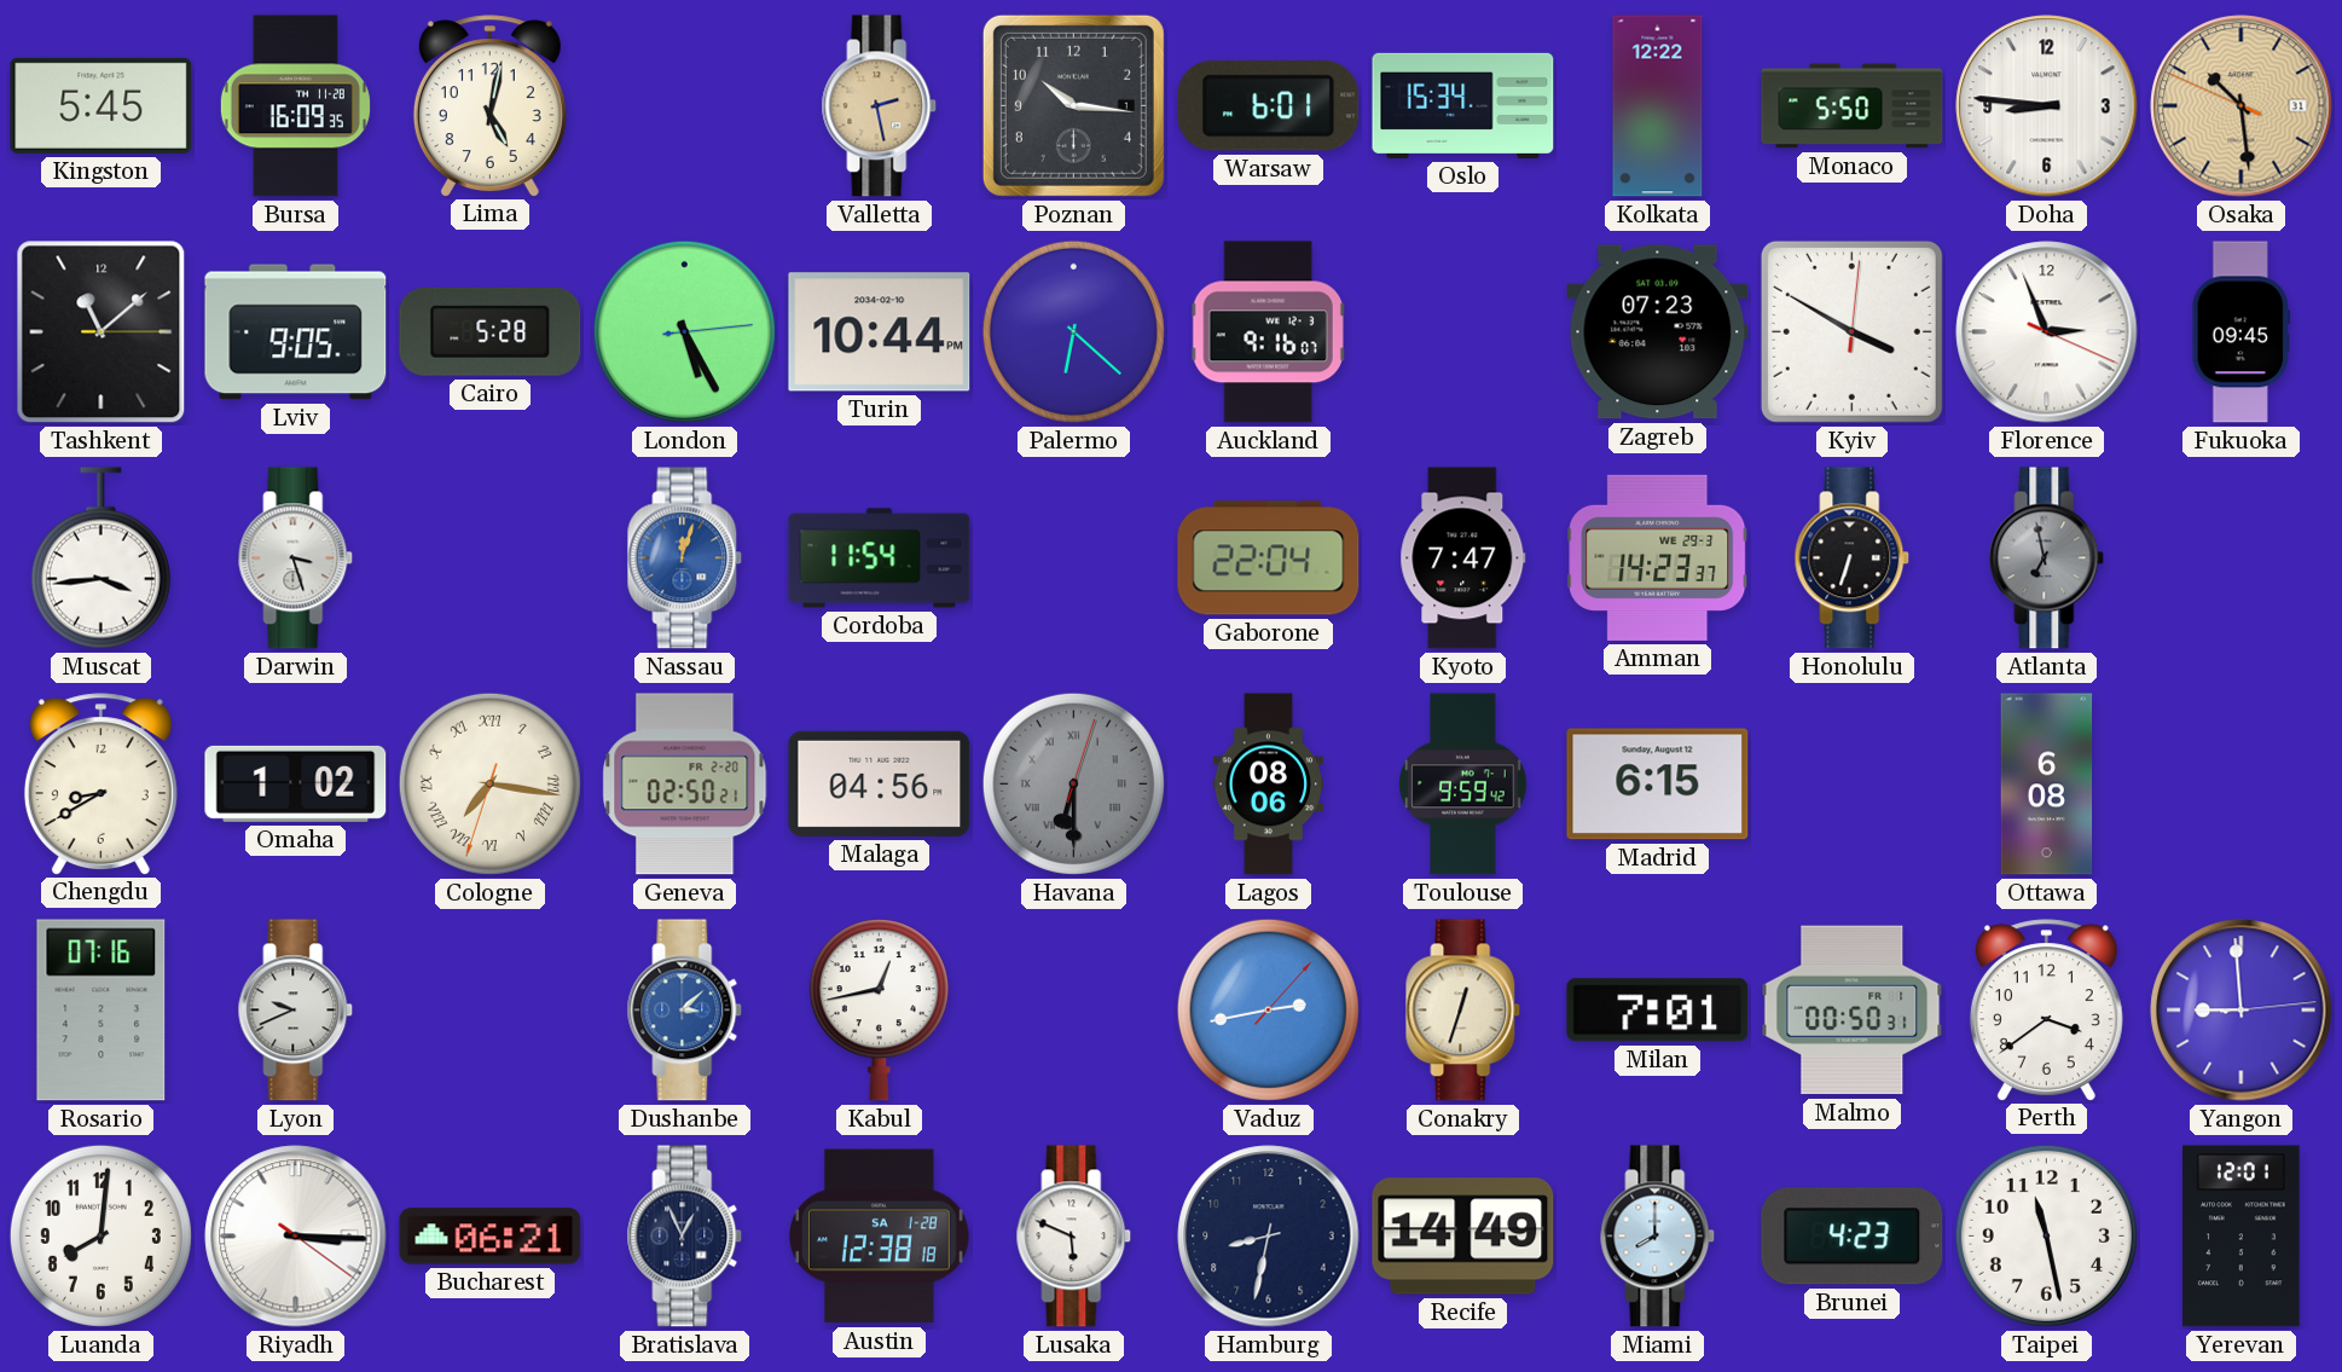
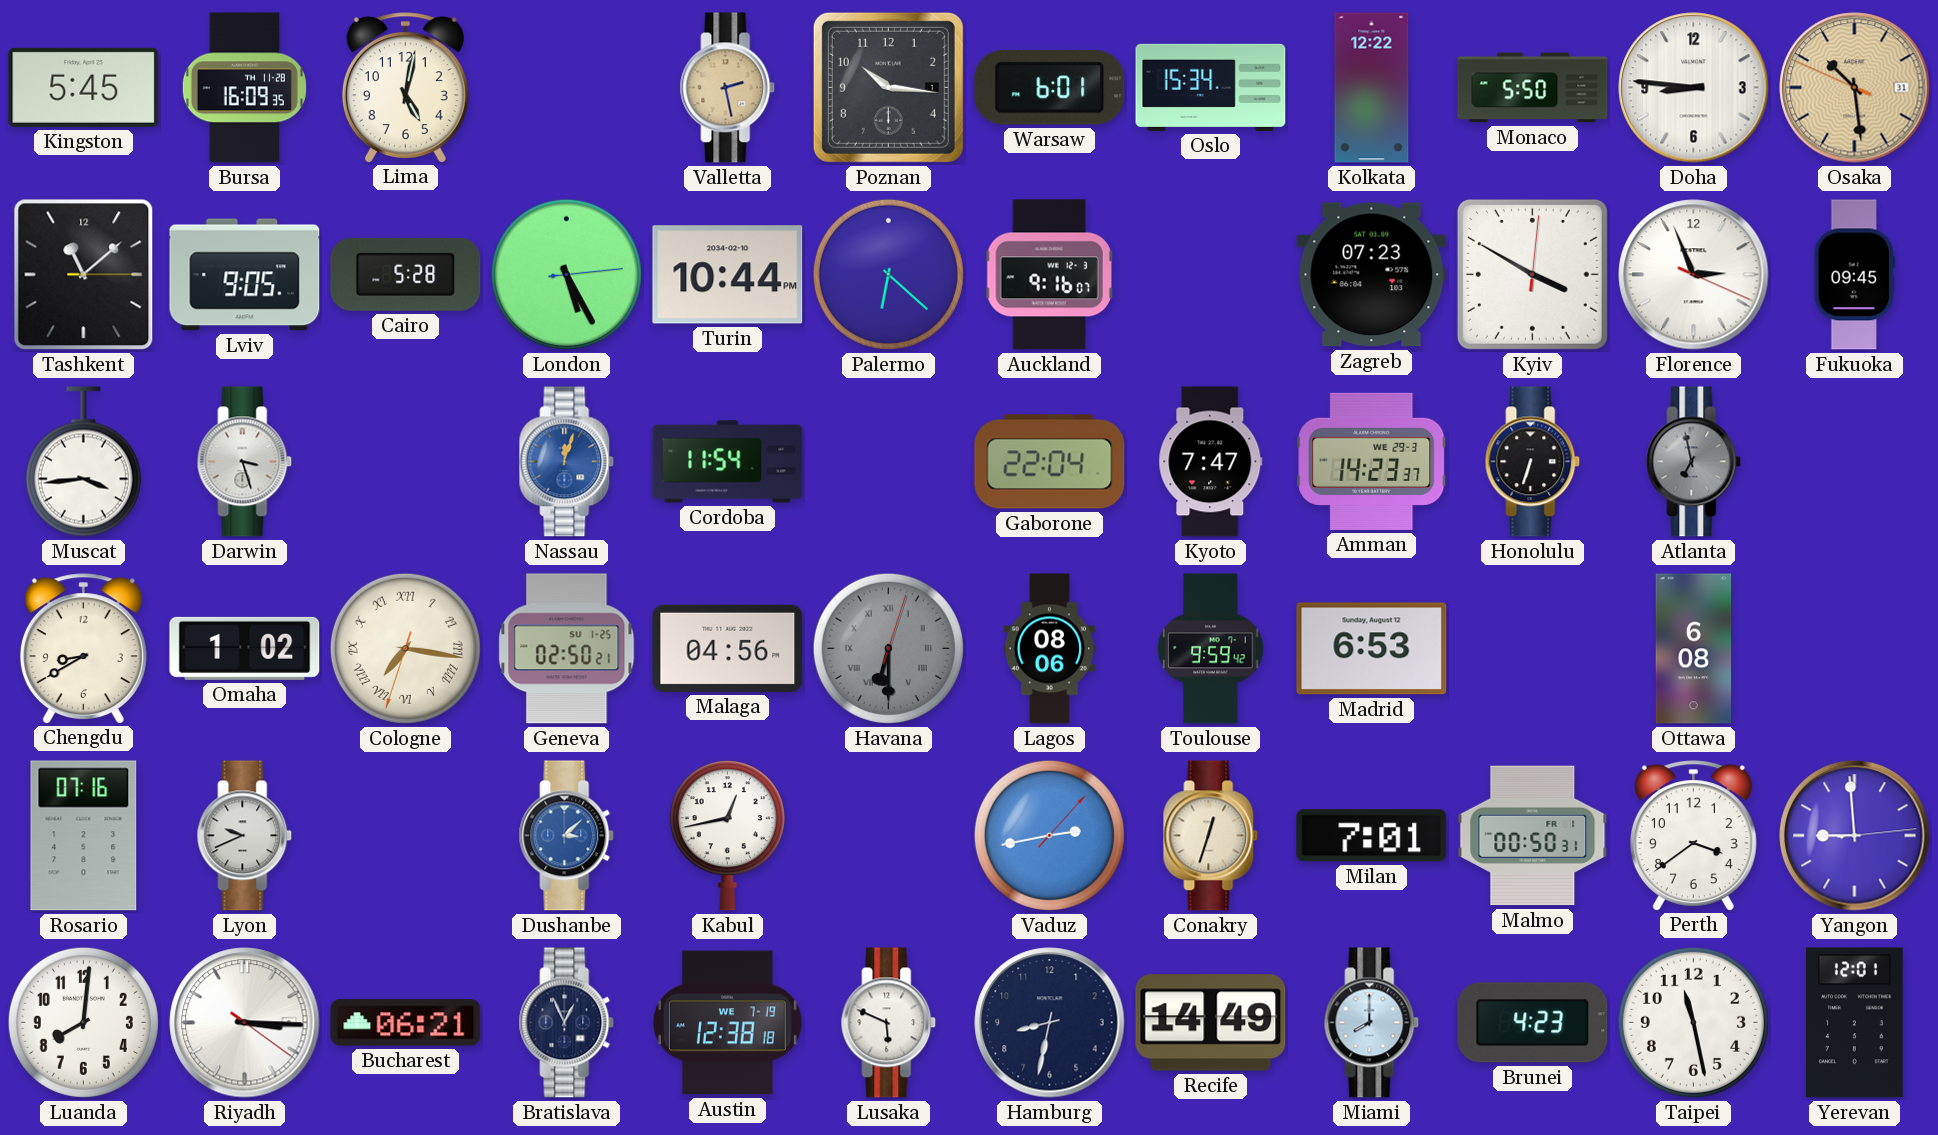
Geneva date: FR 2-20 -> SU 1-25 (567, 649)
Madrid: 6:15 -> 6:53 (1372, 649)
Austin date: SA 1-28 -> WE 7-19 (728, 1023)
